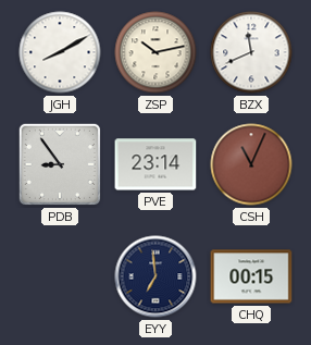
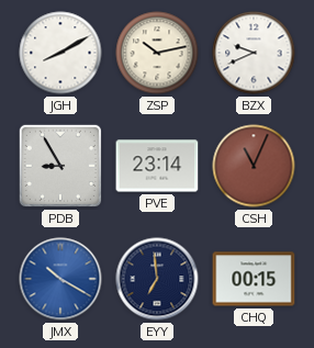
BZX: 11:41 -> 9:41 (254, 53)
PDB: 8:54 -> 8:55 (60, 166)
JMX: none -> 10:20 (60, 279)
